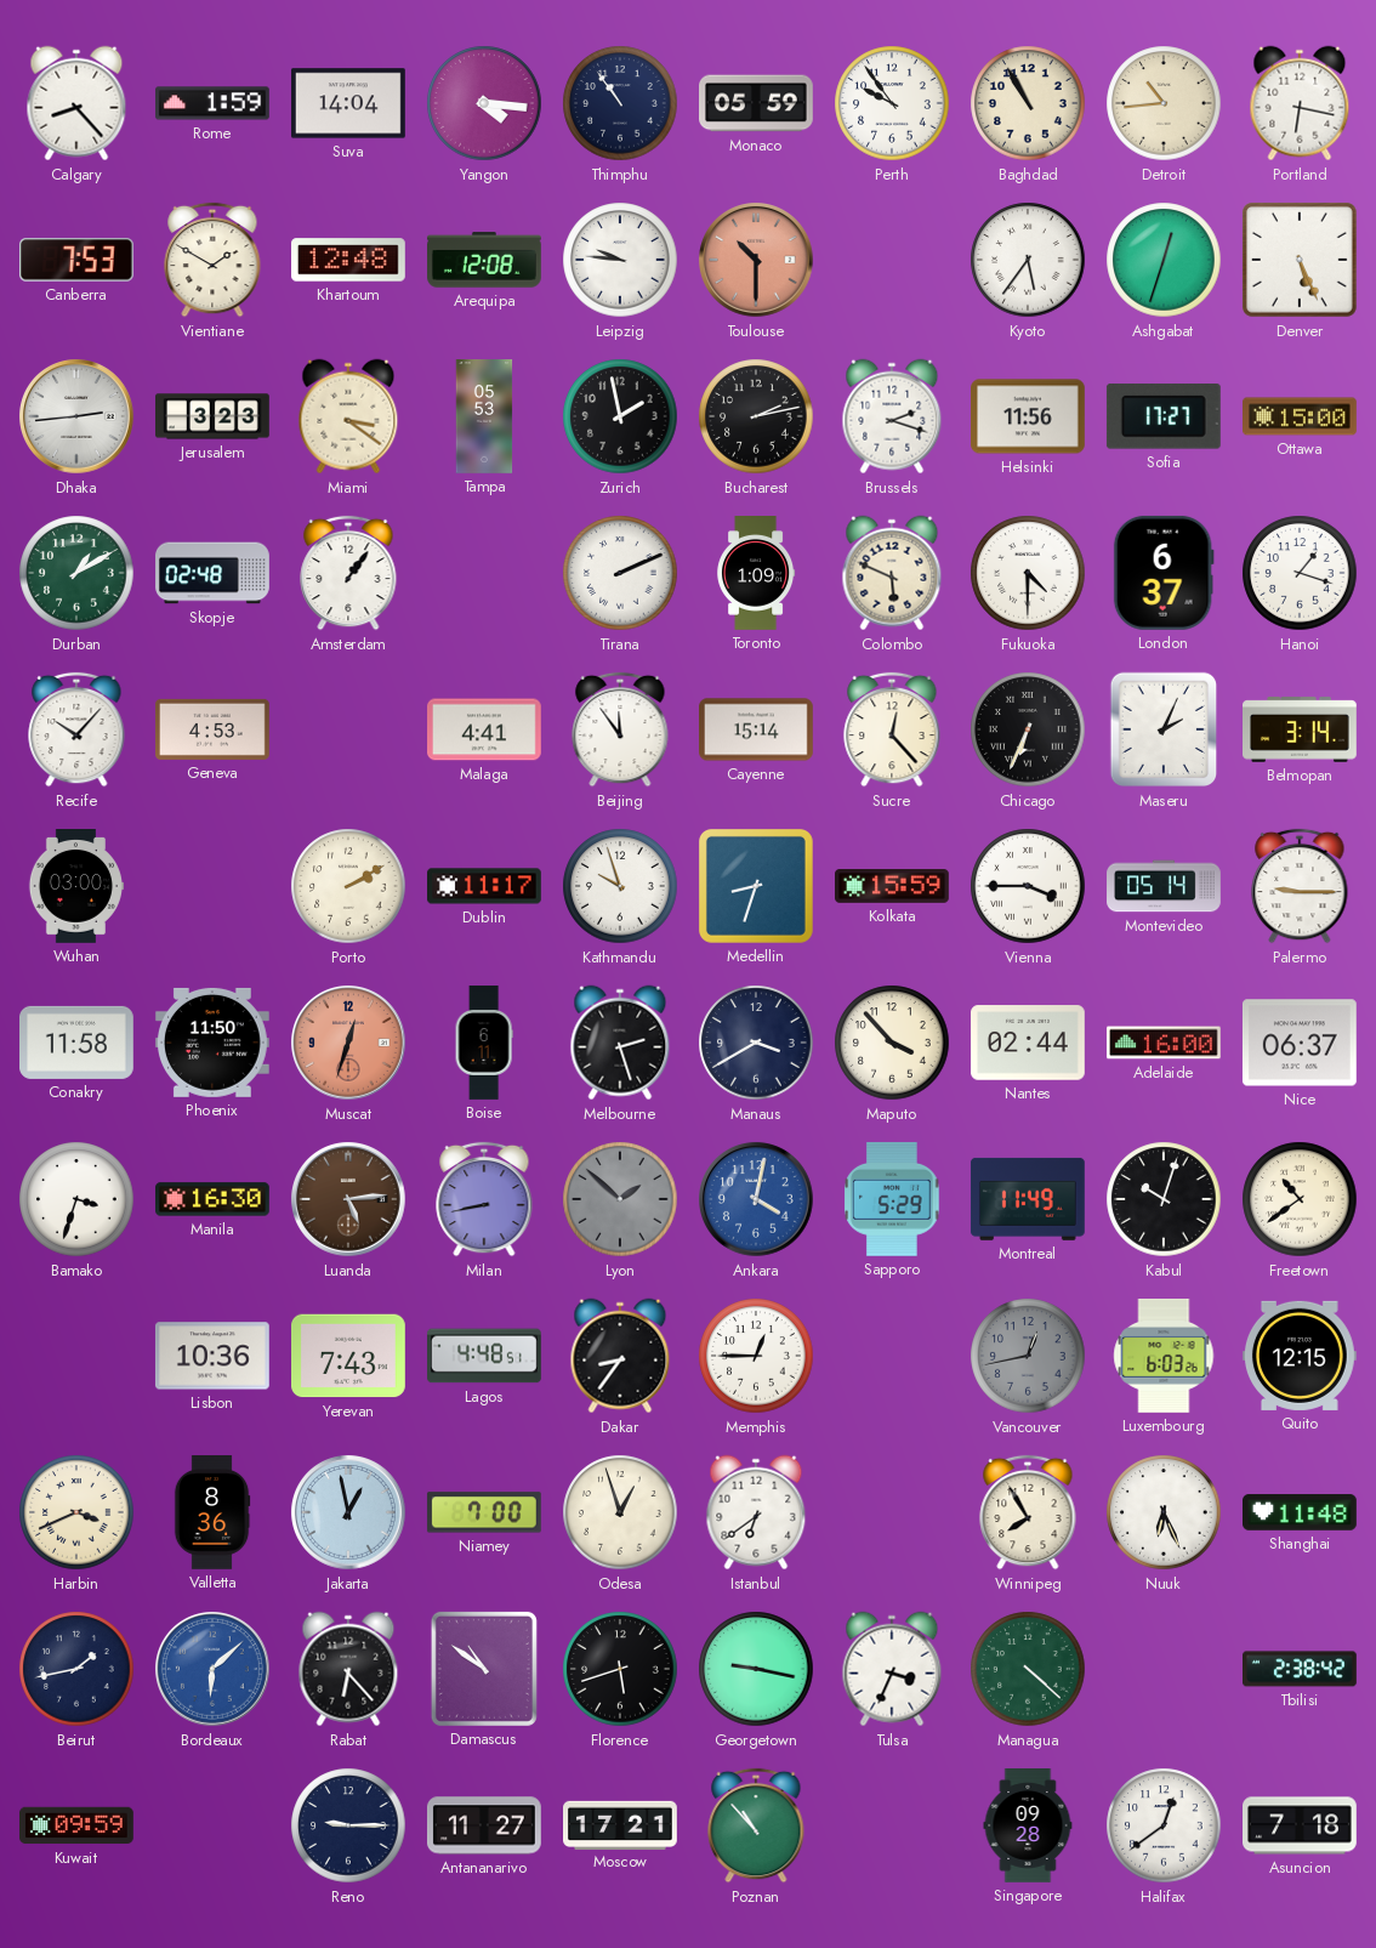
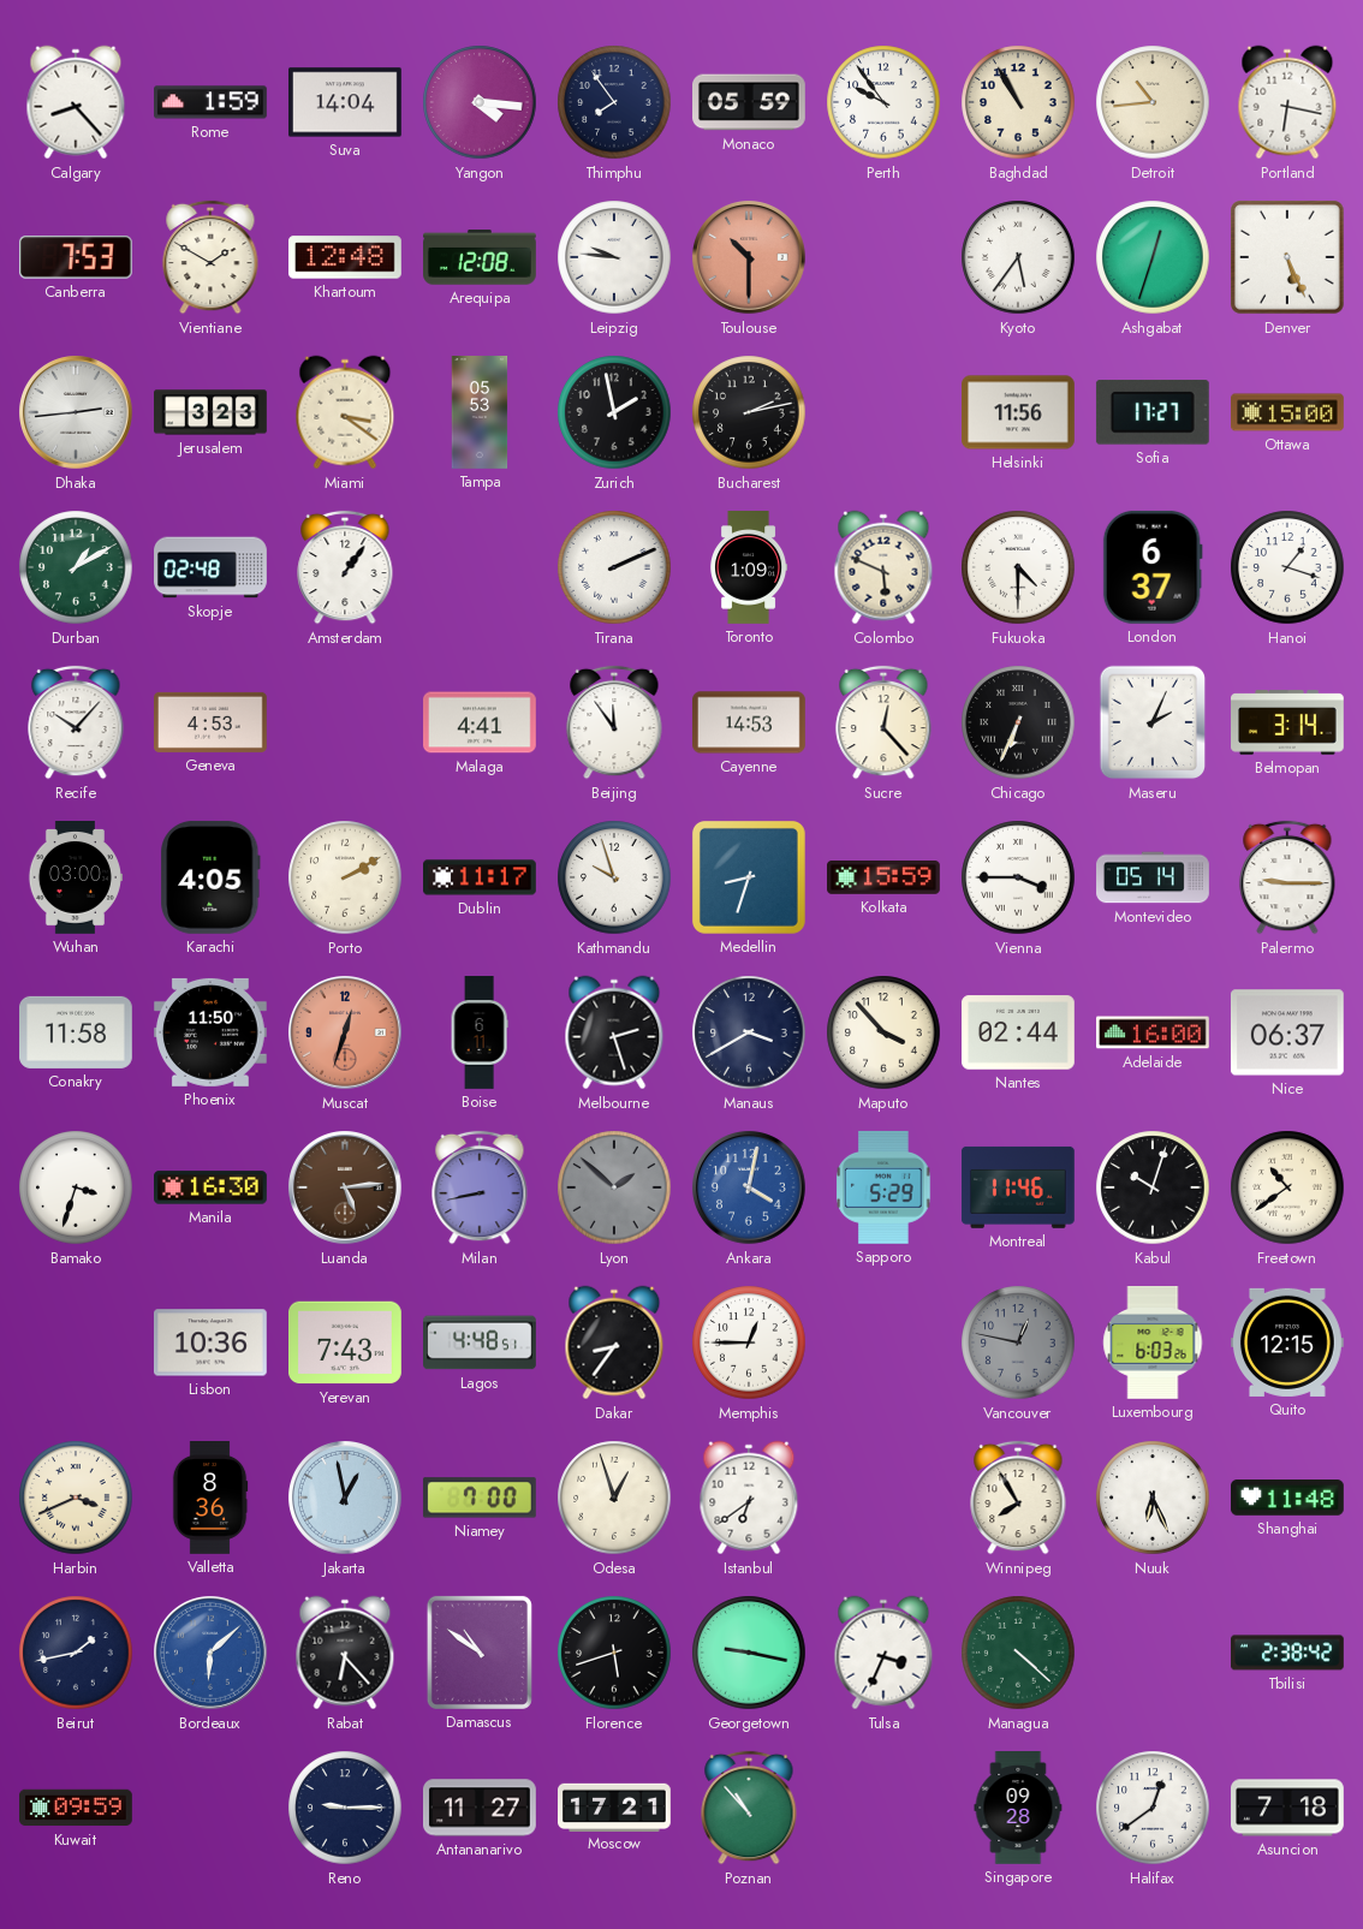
Thimphu: 10:54 -> 7:54 (614, 102)
Brussels: 2:18 -> none (892, 416)
Cayenne: 15:14 -> 14:53 (750, 722)
Karachi: none -> 4:05 (210, 877)
Montreal: 11:49 -> 11:46 (1018, 1187)
Vancouver: 12:43 -> 12:47 (1018, 1342)
